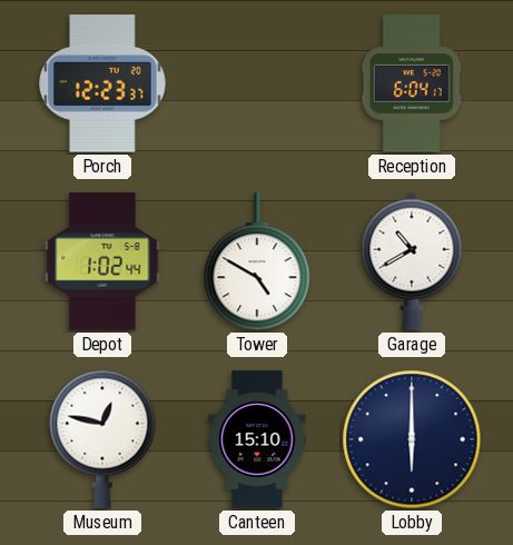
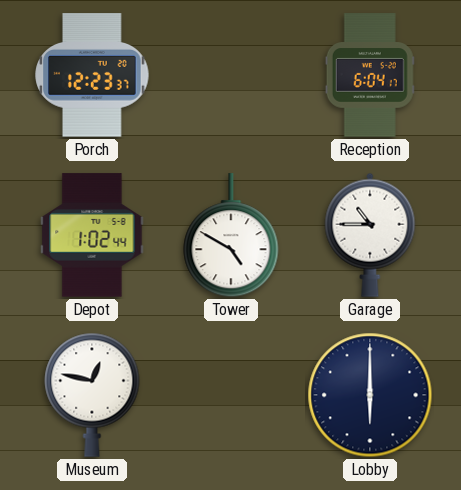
Garage: 10:40 -> 10:45 (370, 235)
Canteen: 15:10 -> none (257, 439)
